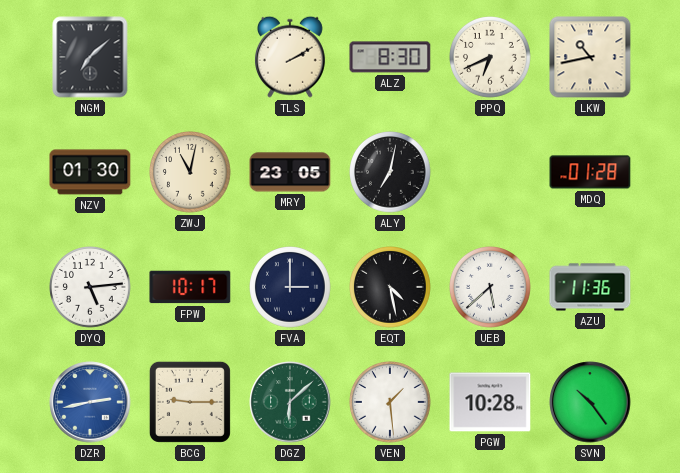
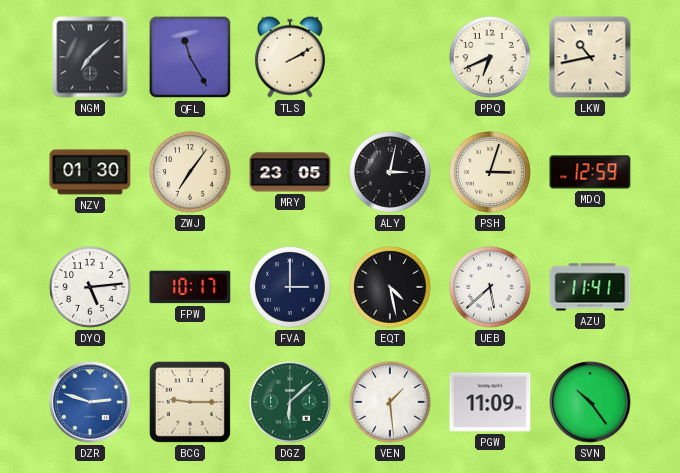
QFL: none -> 11:25 (190, 57)
ALZ: 8:30 -> none (390, 57)
ZWJ: 11:02 -> 7:06 (191, 173)
ALY: 7:02 -> 3:02 (391, 173)
PSH: none -> 3:03 (491, 173)
MDQ: 01:28 -> 12:59 (590, 172)
AZU: 11:36 -> 11:41 (590, 287)
DZR: 2:43 -> 2:48 (90, 402)
PGW: 10:28 -> 11:09 (490, 402)
